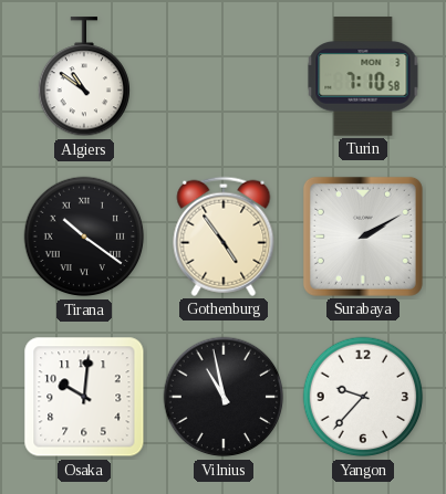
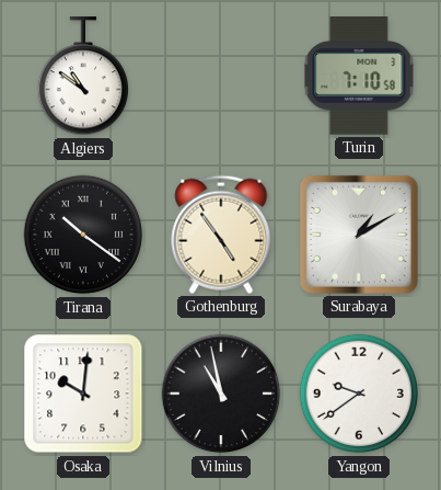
Surabaya: 2:10 -> 1:10 (359, 235)
Yangon: 9:37 -> 9:39 (359, 394)
